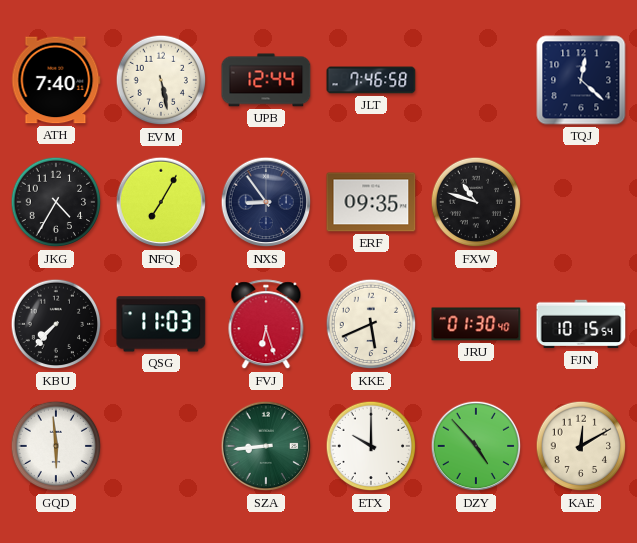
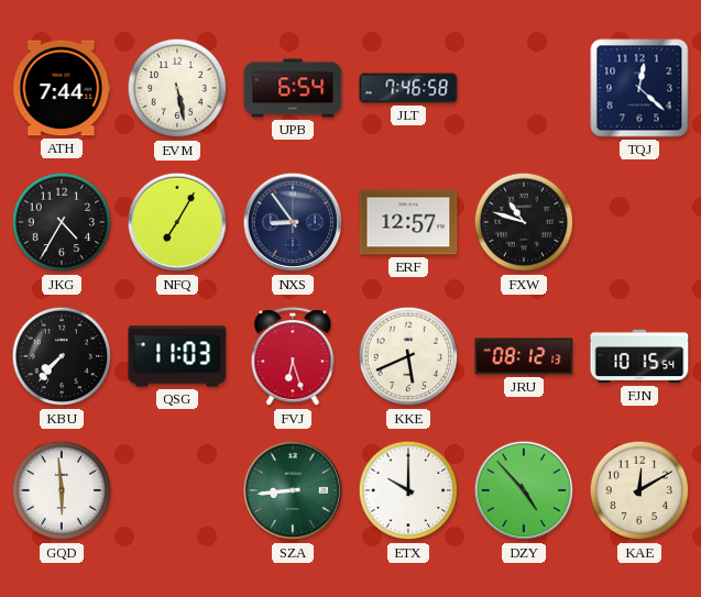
ATH: 7:40 -> 7:44 (62, 88)
UPB: 12:44 -> 6:54 (293, 88)
ERF: 09:35 -> 12:57 (408, 222)
JRU: 01:30 -> 08:12 (524, 356)
